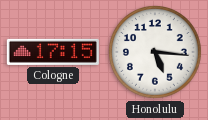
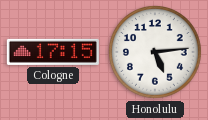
Honolulu: 5:16 -> 5:14 (156, 53)
